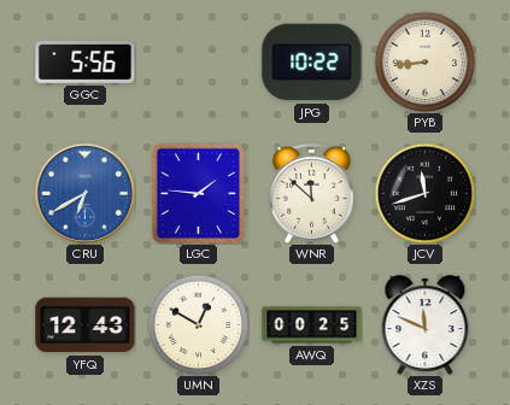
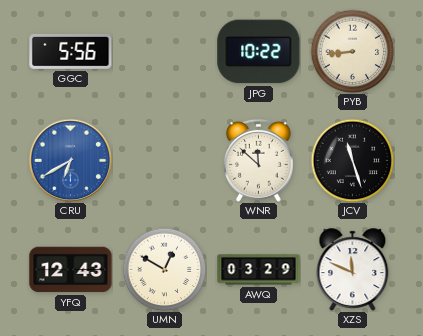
LGC: 1:46 -> none (198, 193)
JCV: 11:42 -> 11:27 (352, 160)
AWQ: 00:25 -> 03:29 (259, 270)
